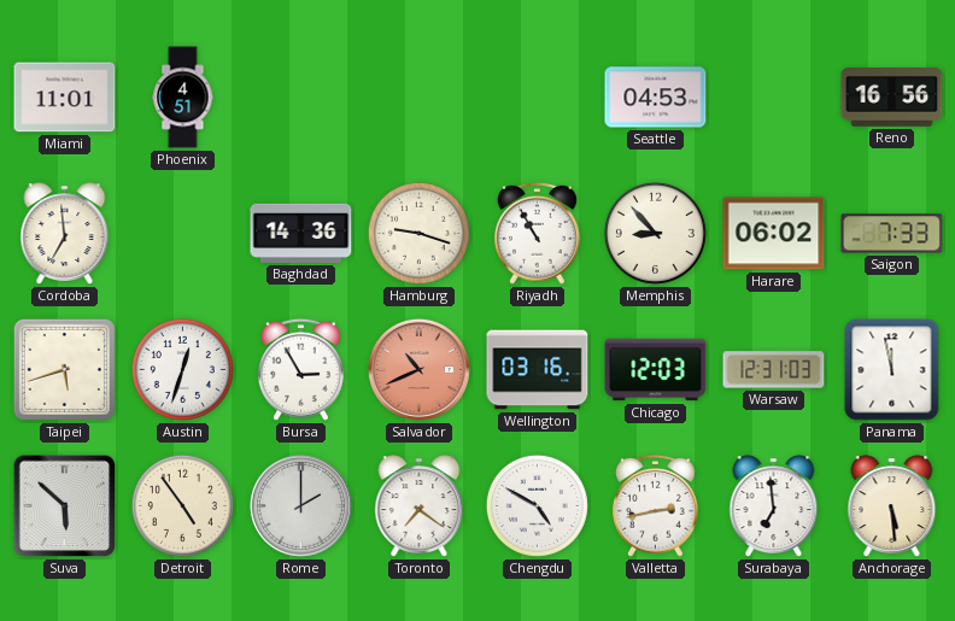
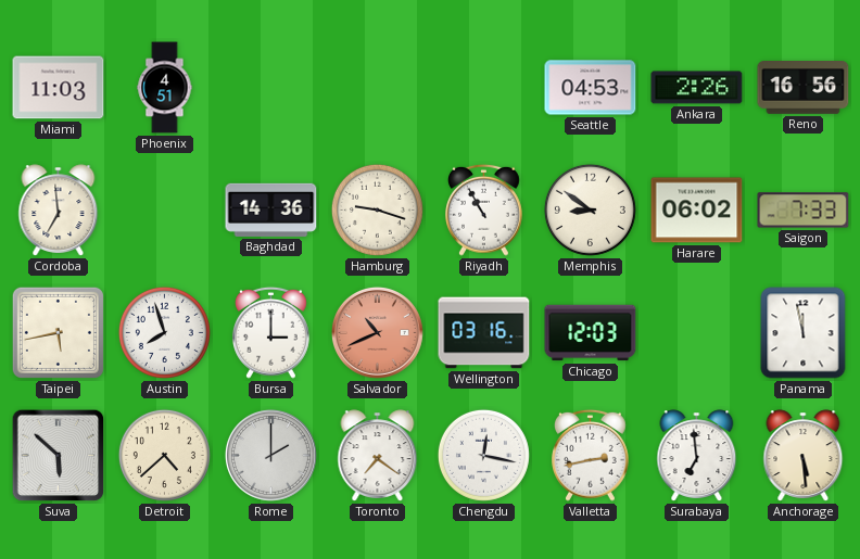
Miami: 11:01 -> 11:03 (59, 88)
Ankara: none -> 2:26 (697, 88)
Memphis: 8:53 -> 8:51 (590, 209)
Taipei: 5:42 -> 5:43 (58, 332)
Austin: 12:33 -> 7:57 (164, 332)
Bursa: 2:55 -> 3:00 (271, 332)
Warsaw: 12:31 -> none (774, 370)
Detroit: 4:54 -> 4:38 (164, 455)
Chengdu: 4:50 -> 12:17 (483, 455)
